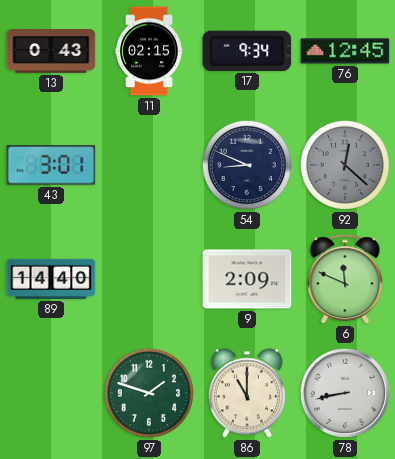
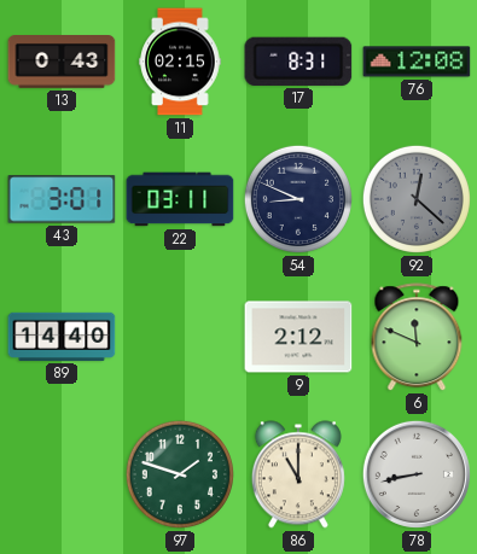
17: 9:34 -> 8:31 (298, 62)
76: 12:45 -> 12:08 (417, 62)
22: none -> 03:11 (180, 199)
9: 2:09 -> 2:12 (298, 337)
